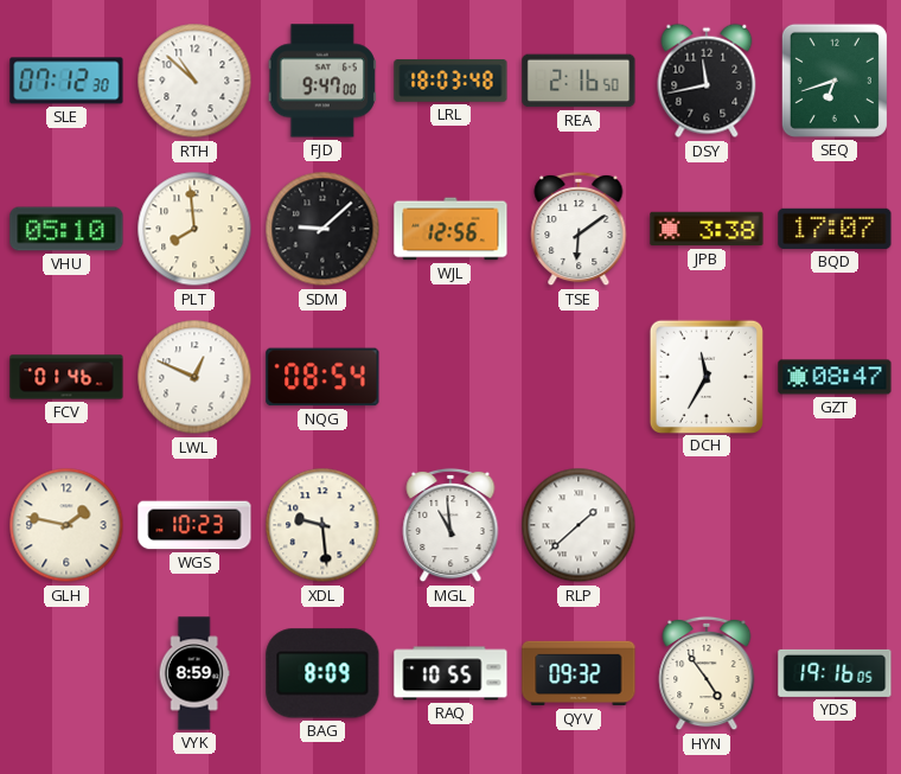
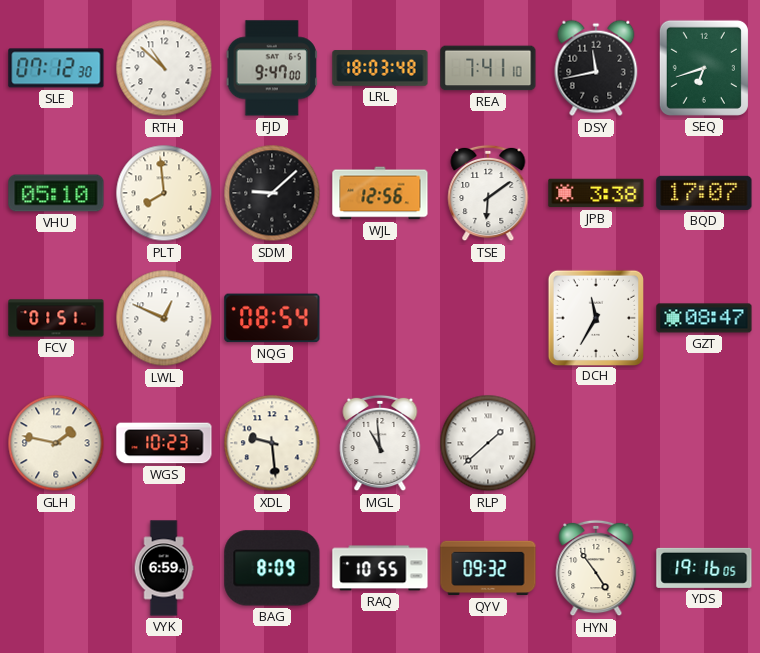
REA: 2:16 -> 7:41 (488, 68)
FCV: 01:46 -> 01:51 (56, 318)
VYK: 8:59 -> 6:59 (164, 568)
